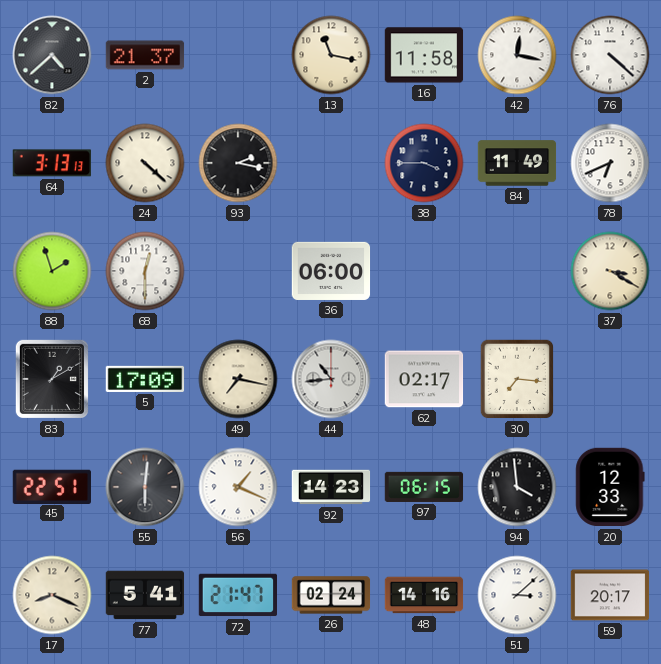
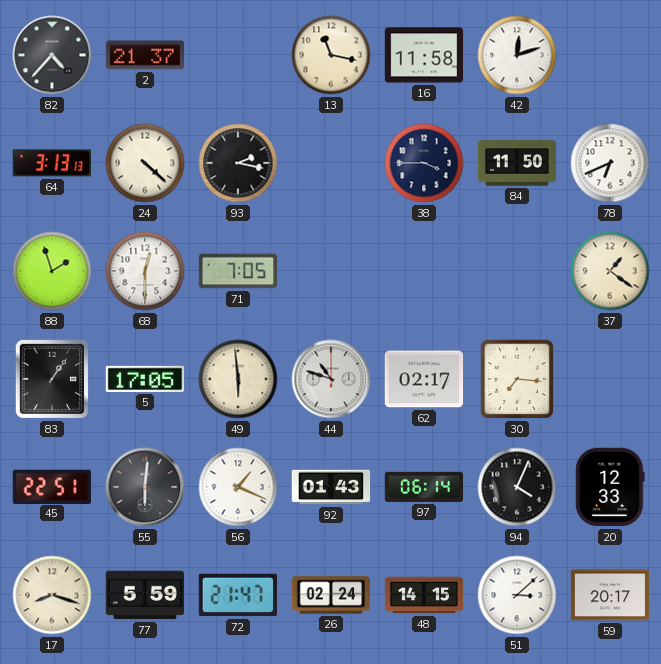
82: 4:38 -> 4:37 (52, 55)
42: 12:17 -> 12:12 (517, 55)
76: 4:22 -> none (610, 55)
84: 11:49 -> 11:50 (517, 163)
71: none -> 7:05 (238, 271)
36: 06:00 -> none (331, 271)
37: 3:20 -> 1:21 (610, 271)
83: 1:10 -> 1:06 (52, 379)
5: 17:09 -> 17:05 (145, 379)
49: 7:17 -> 5:59 (238, 379)
44: 10:44 -> 10:48 (331, 379)
92: 14:23 -> 01:43 (331, 487)
97: 06:15 -> 06:14 (424, 487)
94: 3:59 -> 4:04 (517, 487)
17: 8:19 -> 8:18 (52, 595)
77: 5:41 -> 5:59 (145, 595)
48: 14:16 -> 14:15 (424, 595)
